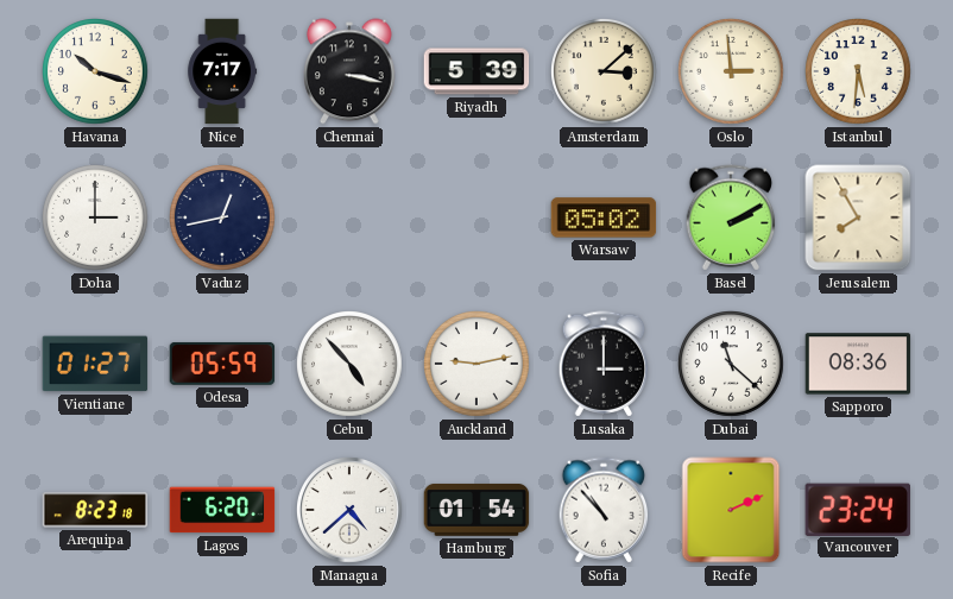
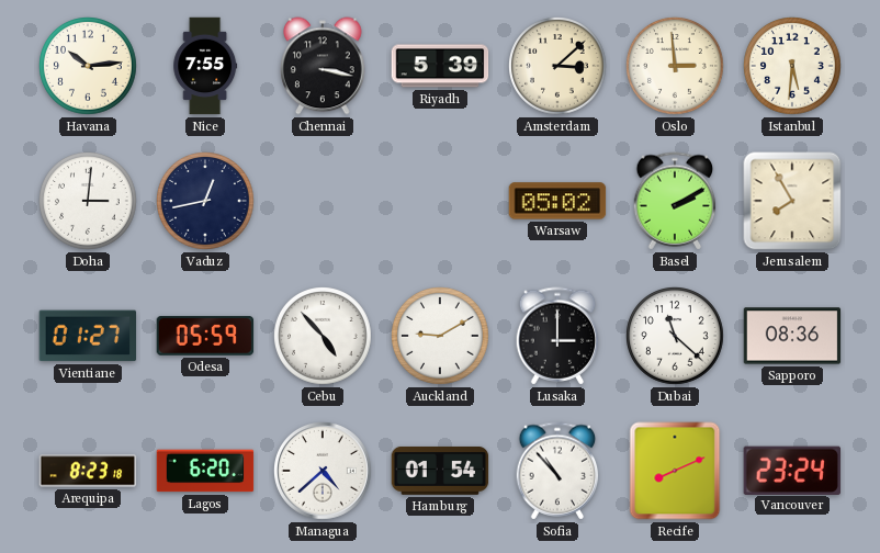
Havana: 10:18 -> 10:14 (89, 67)
Nice: 7:17 -> 7:55 (205, 66)
Doha: 3:00 -> 3:01 (89, 202)
Auckland: 9:13 -> 9:10 (441, 337)
Recife: 2:11 -> 8:11 (675, 471)
